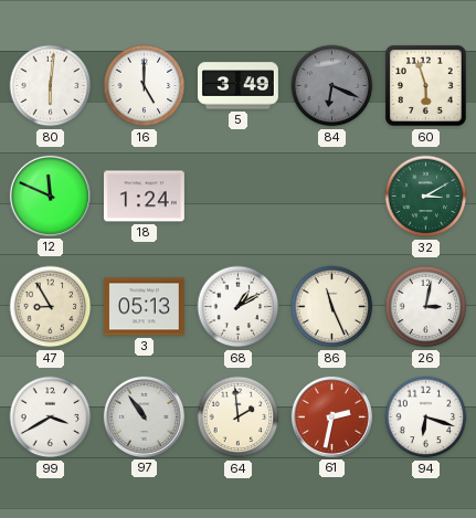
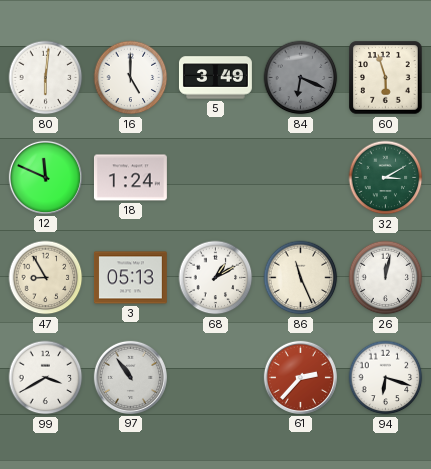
26: 3:02 -> 12:02 (386, 278)
64: 1:59 -> none (239, 417)
61: 2:32 -> 2:37 (300, 377)
